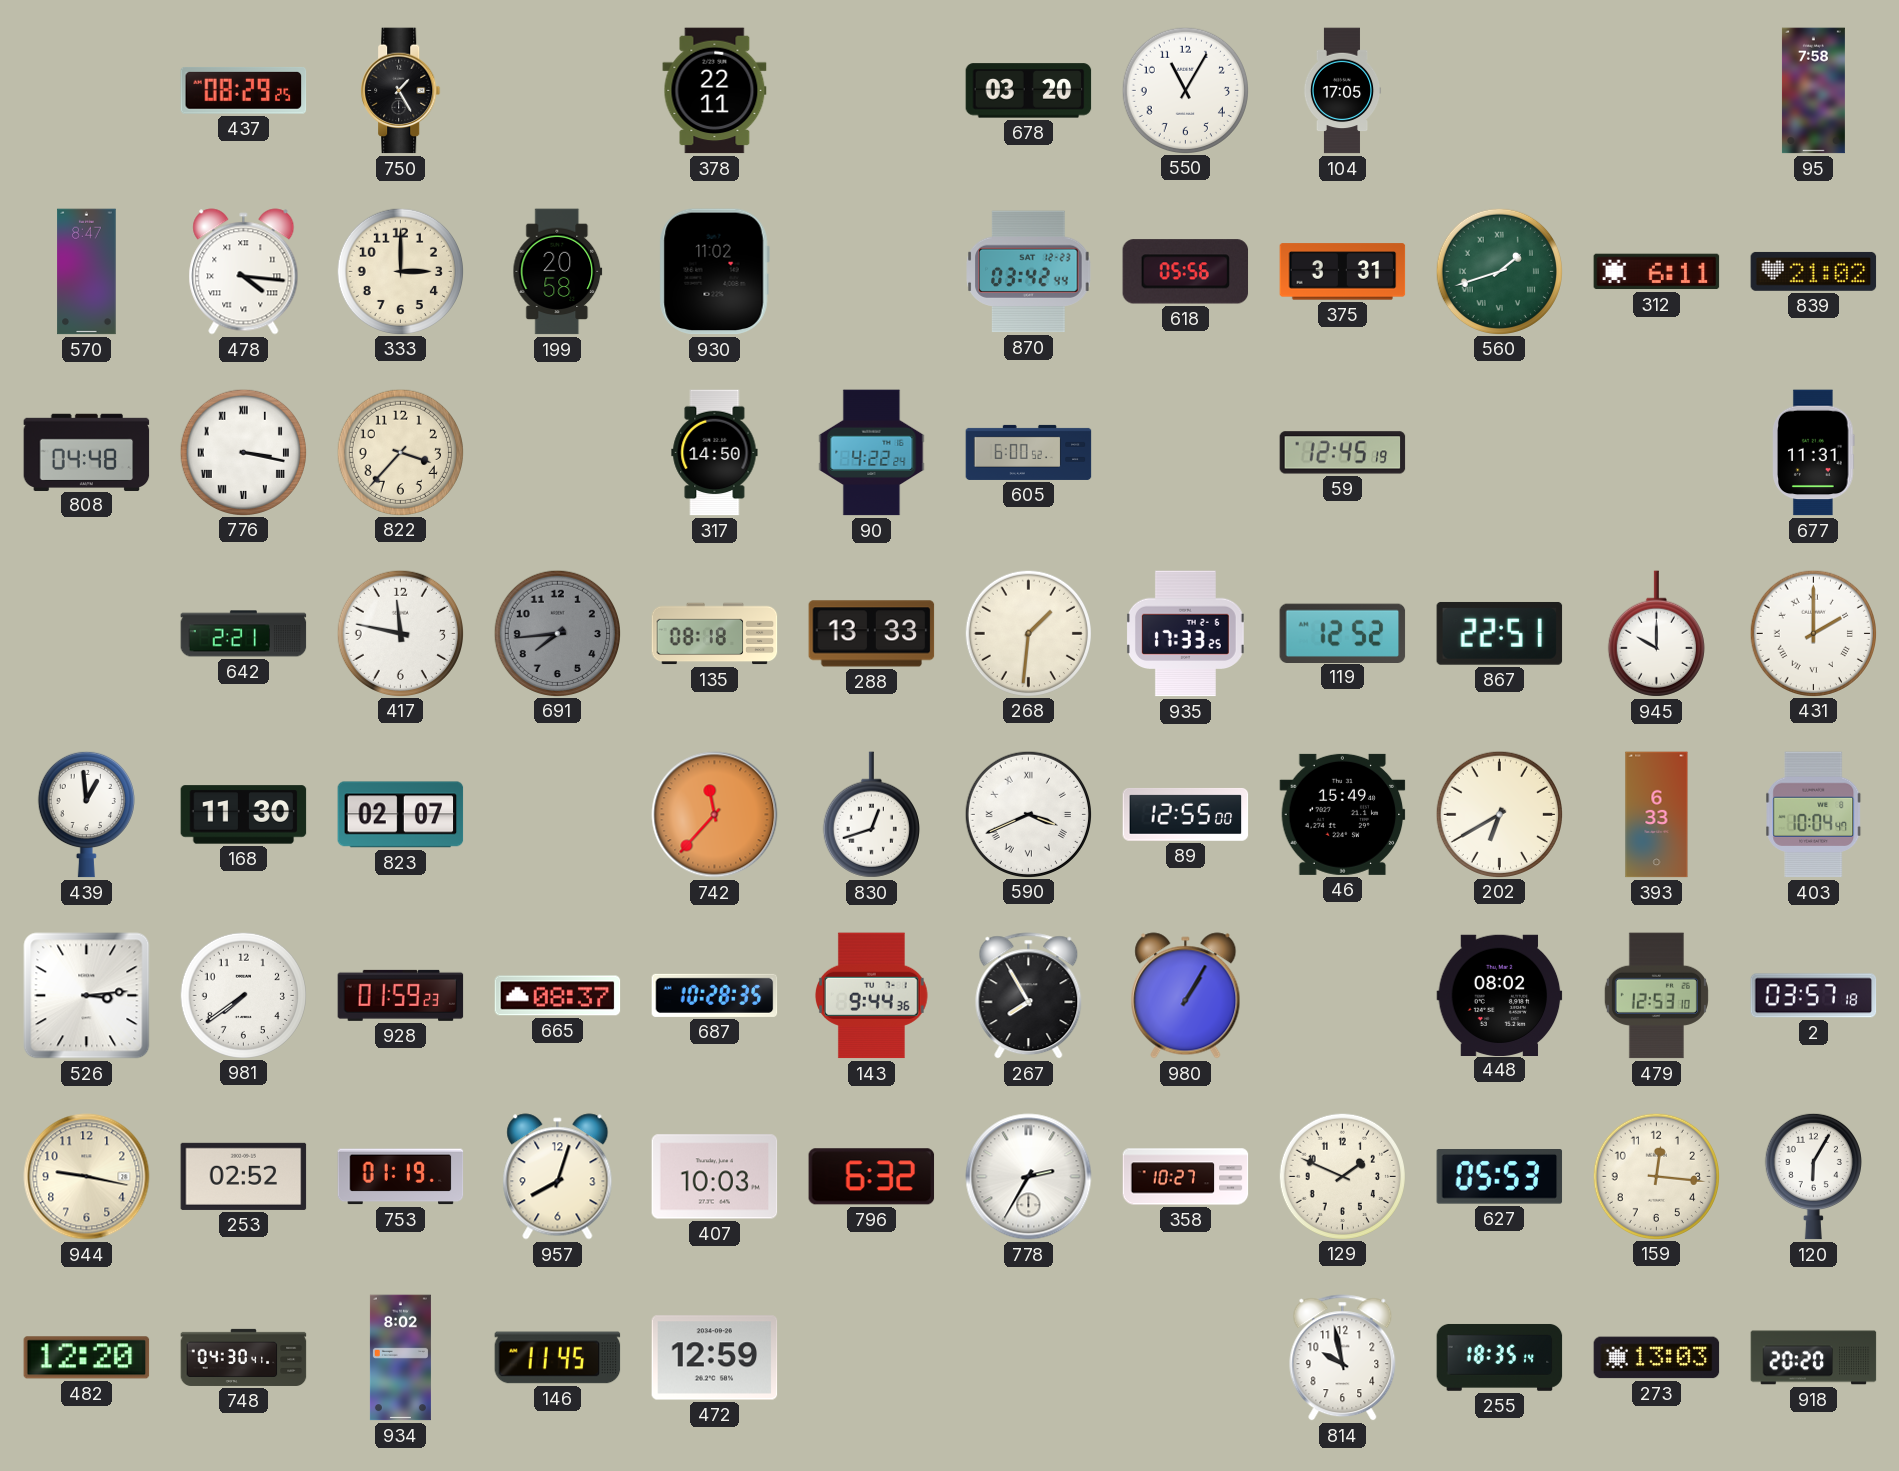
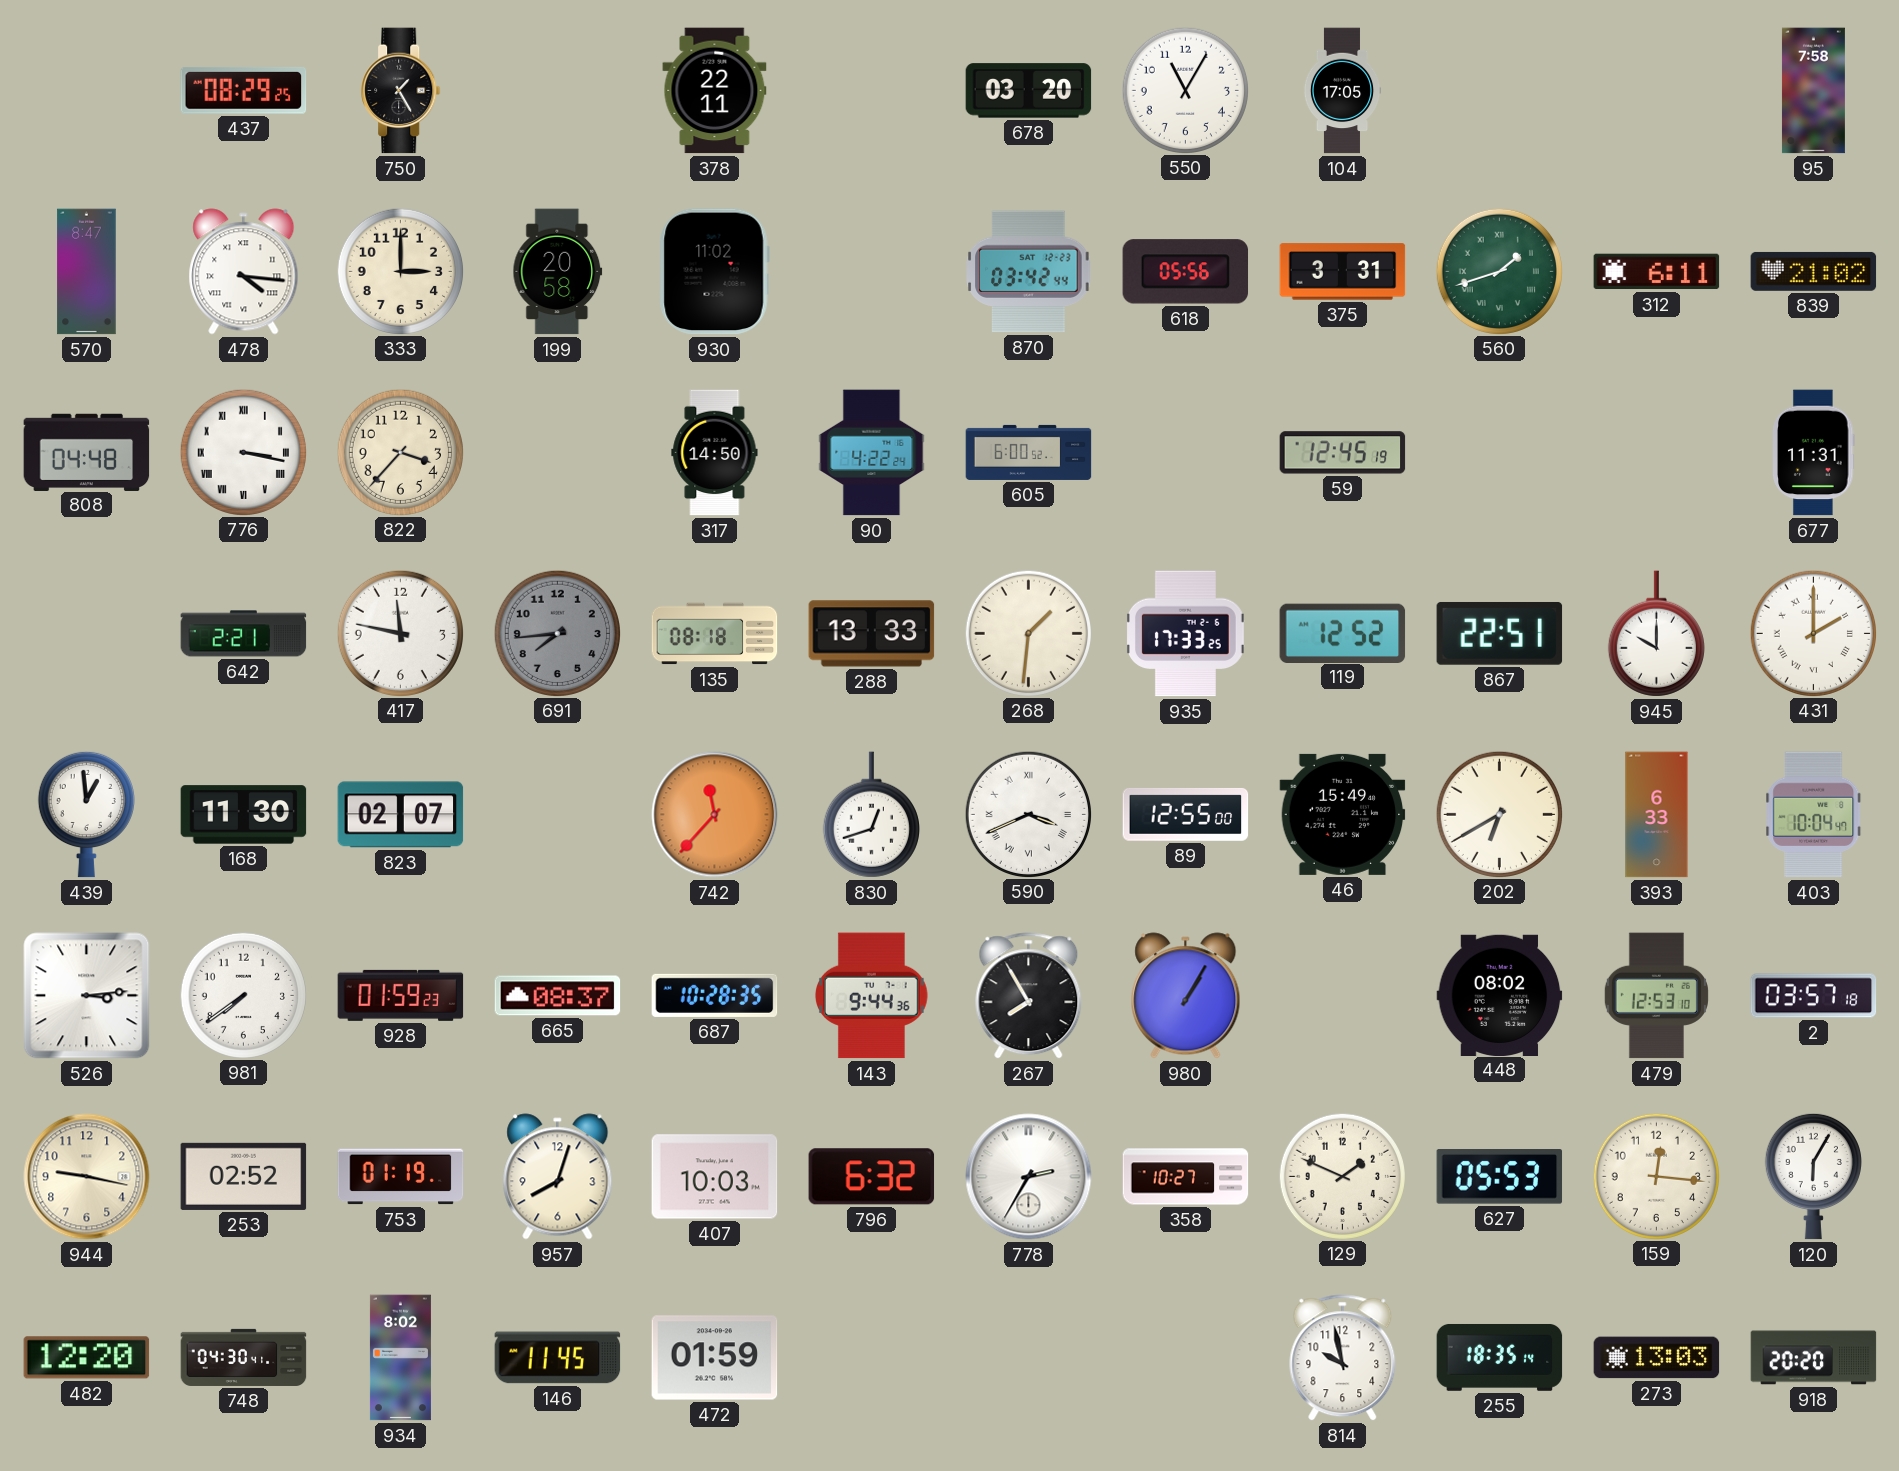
472: 12:59 -> 01:59 (715, 1358)
